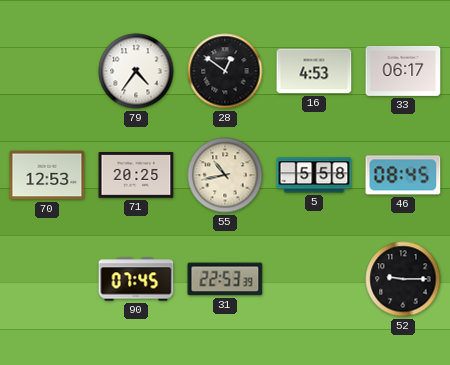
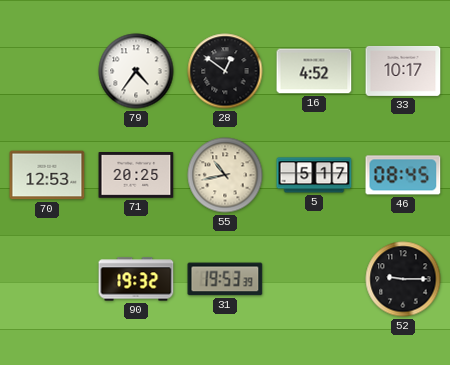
16: 4:53 -> 4:52 (314, 71)
33: 06:17 -> 10:17 (403, 71)
5: 5:58 -> 5:17 (314, 175)
90: 07:45 -> 19:32 (136, 279)
31: 22:53 -> 19:53 (225, 279)
